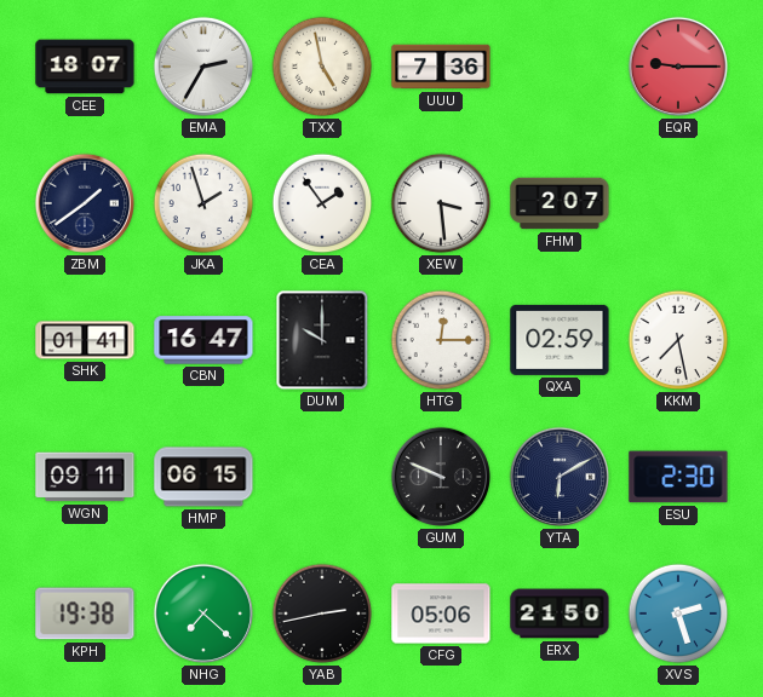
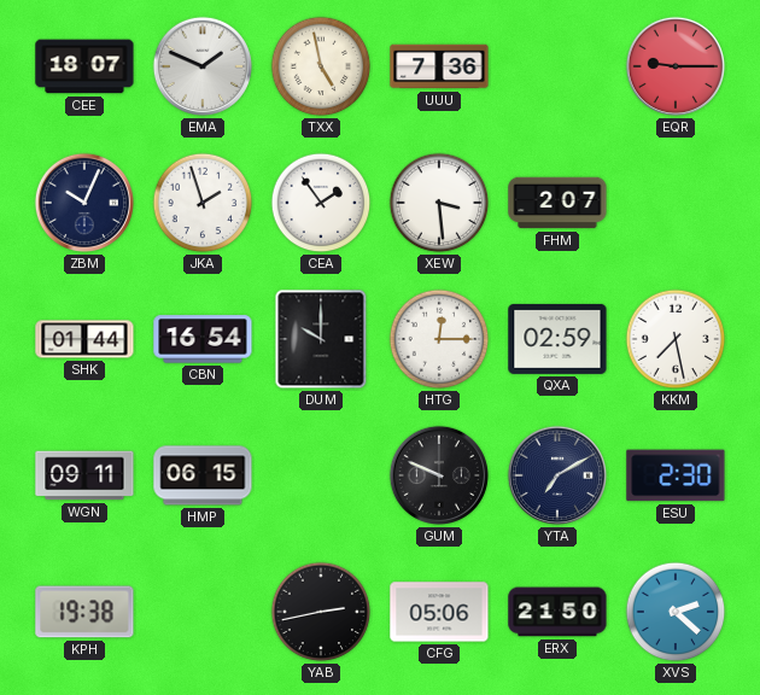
EMA: 2:35 -> 1:49 (203, 66)
ZBM: 1:39 -> 10:04 (84, 203)
SHK: 01:41 -> 01:44 (84, 339)
CBN: 16:47 -> 16:54 (203, 339)
YTA: 6:10 -> 7:10 (557, 475)
NHG: 7:22 -> none (203, 614)
XVS: 2:27 -> 2:22 (676, 612)
